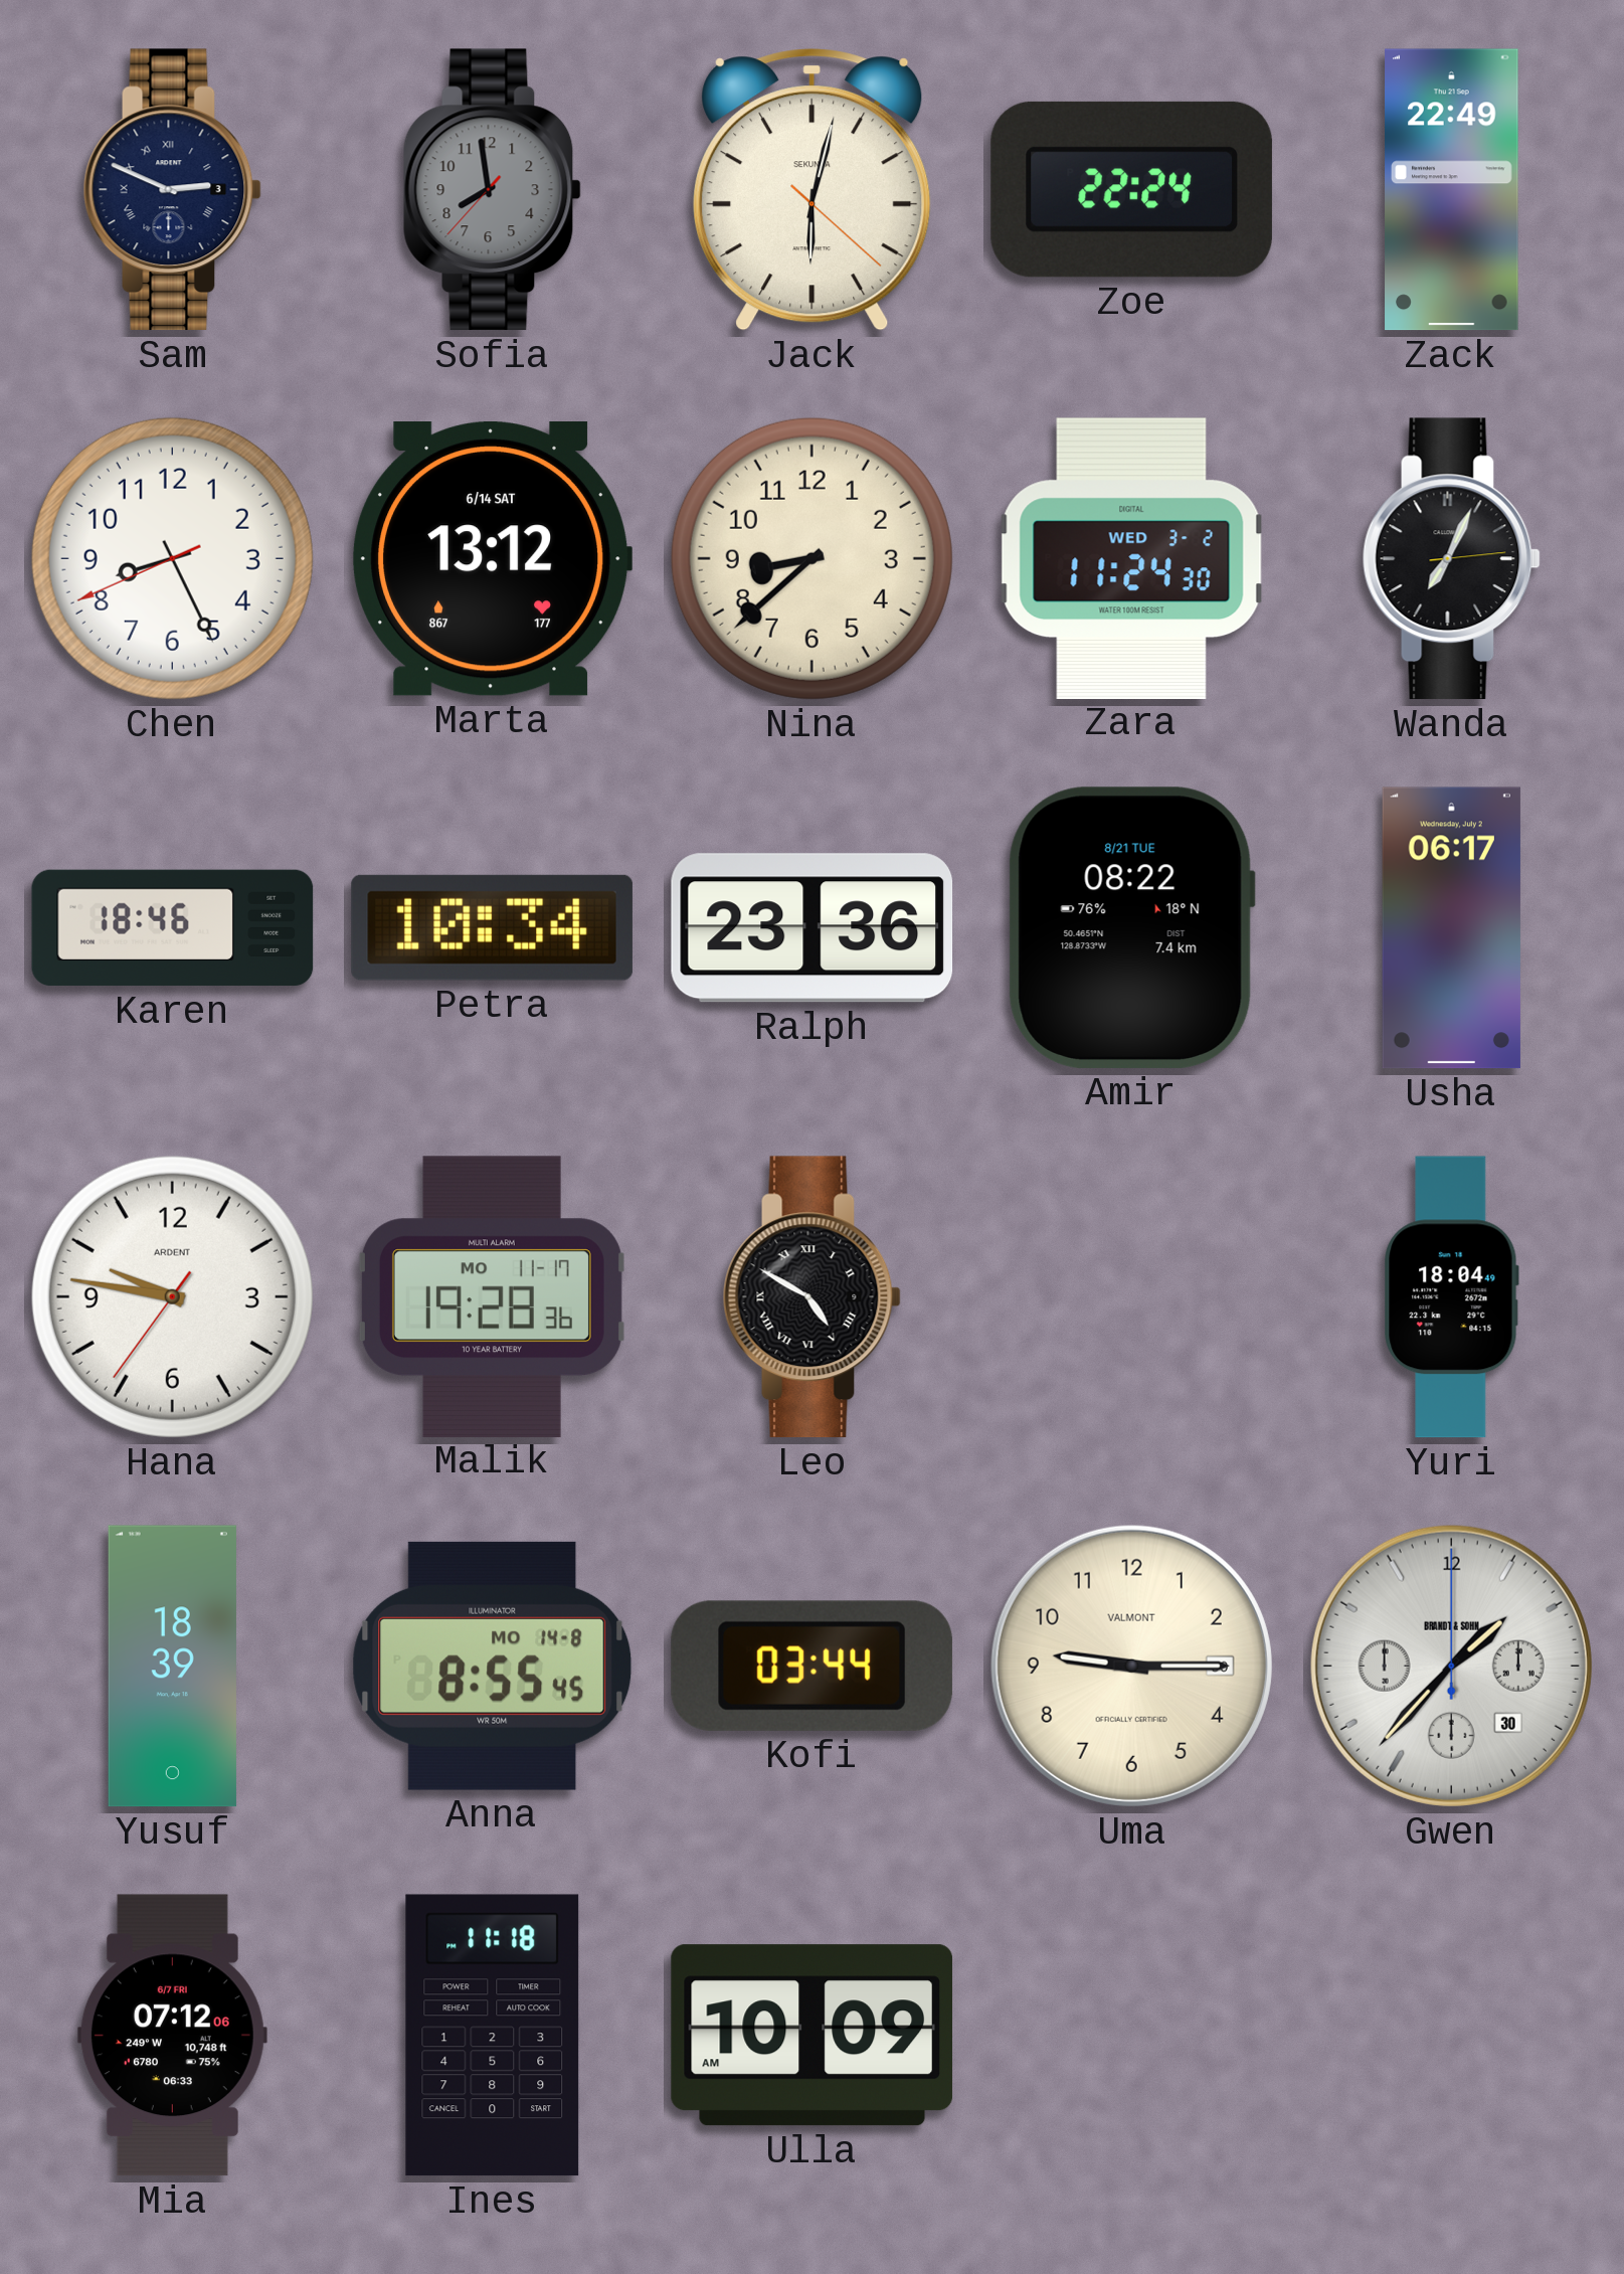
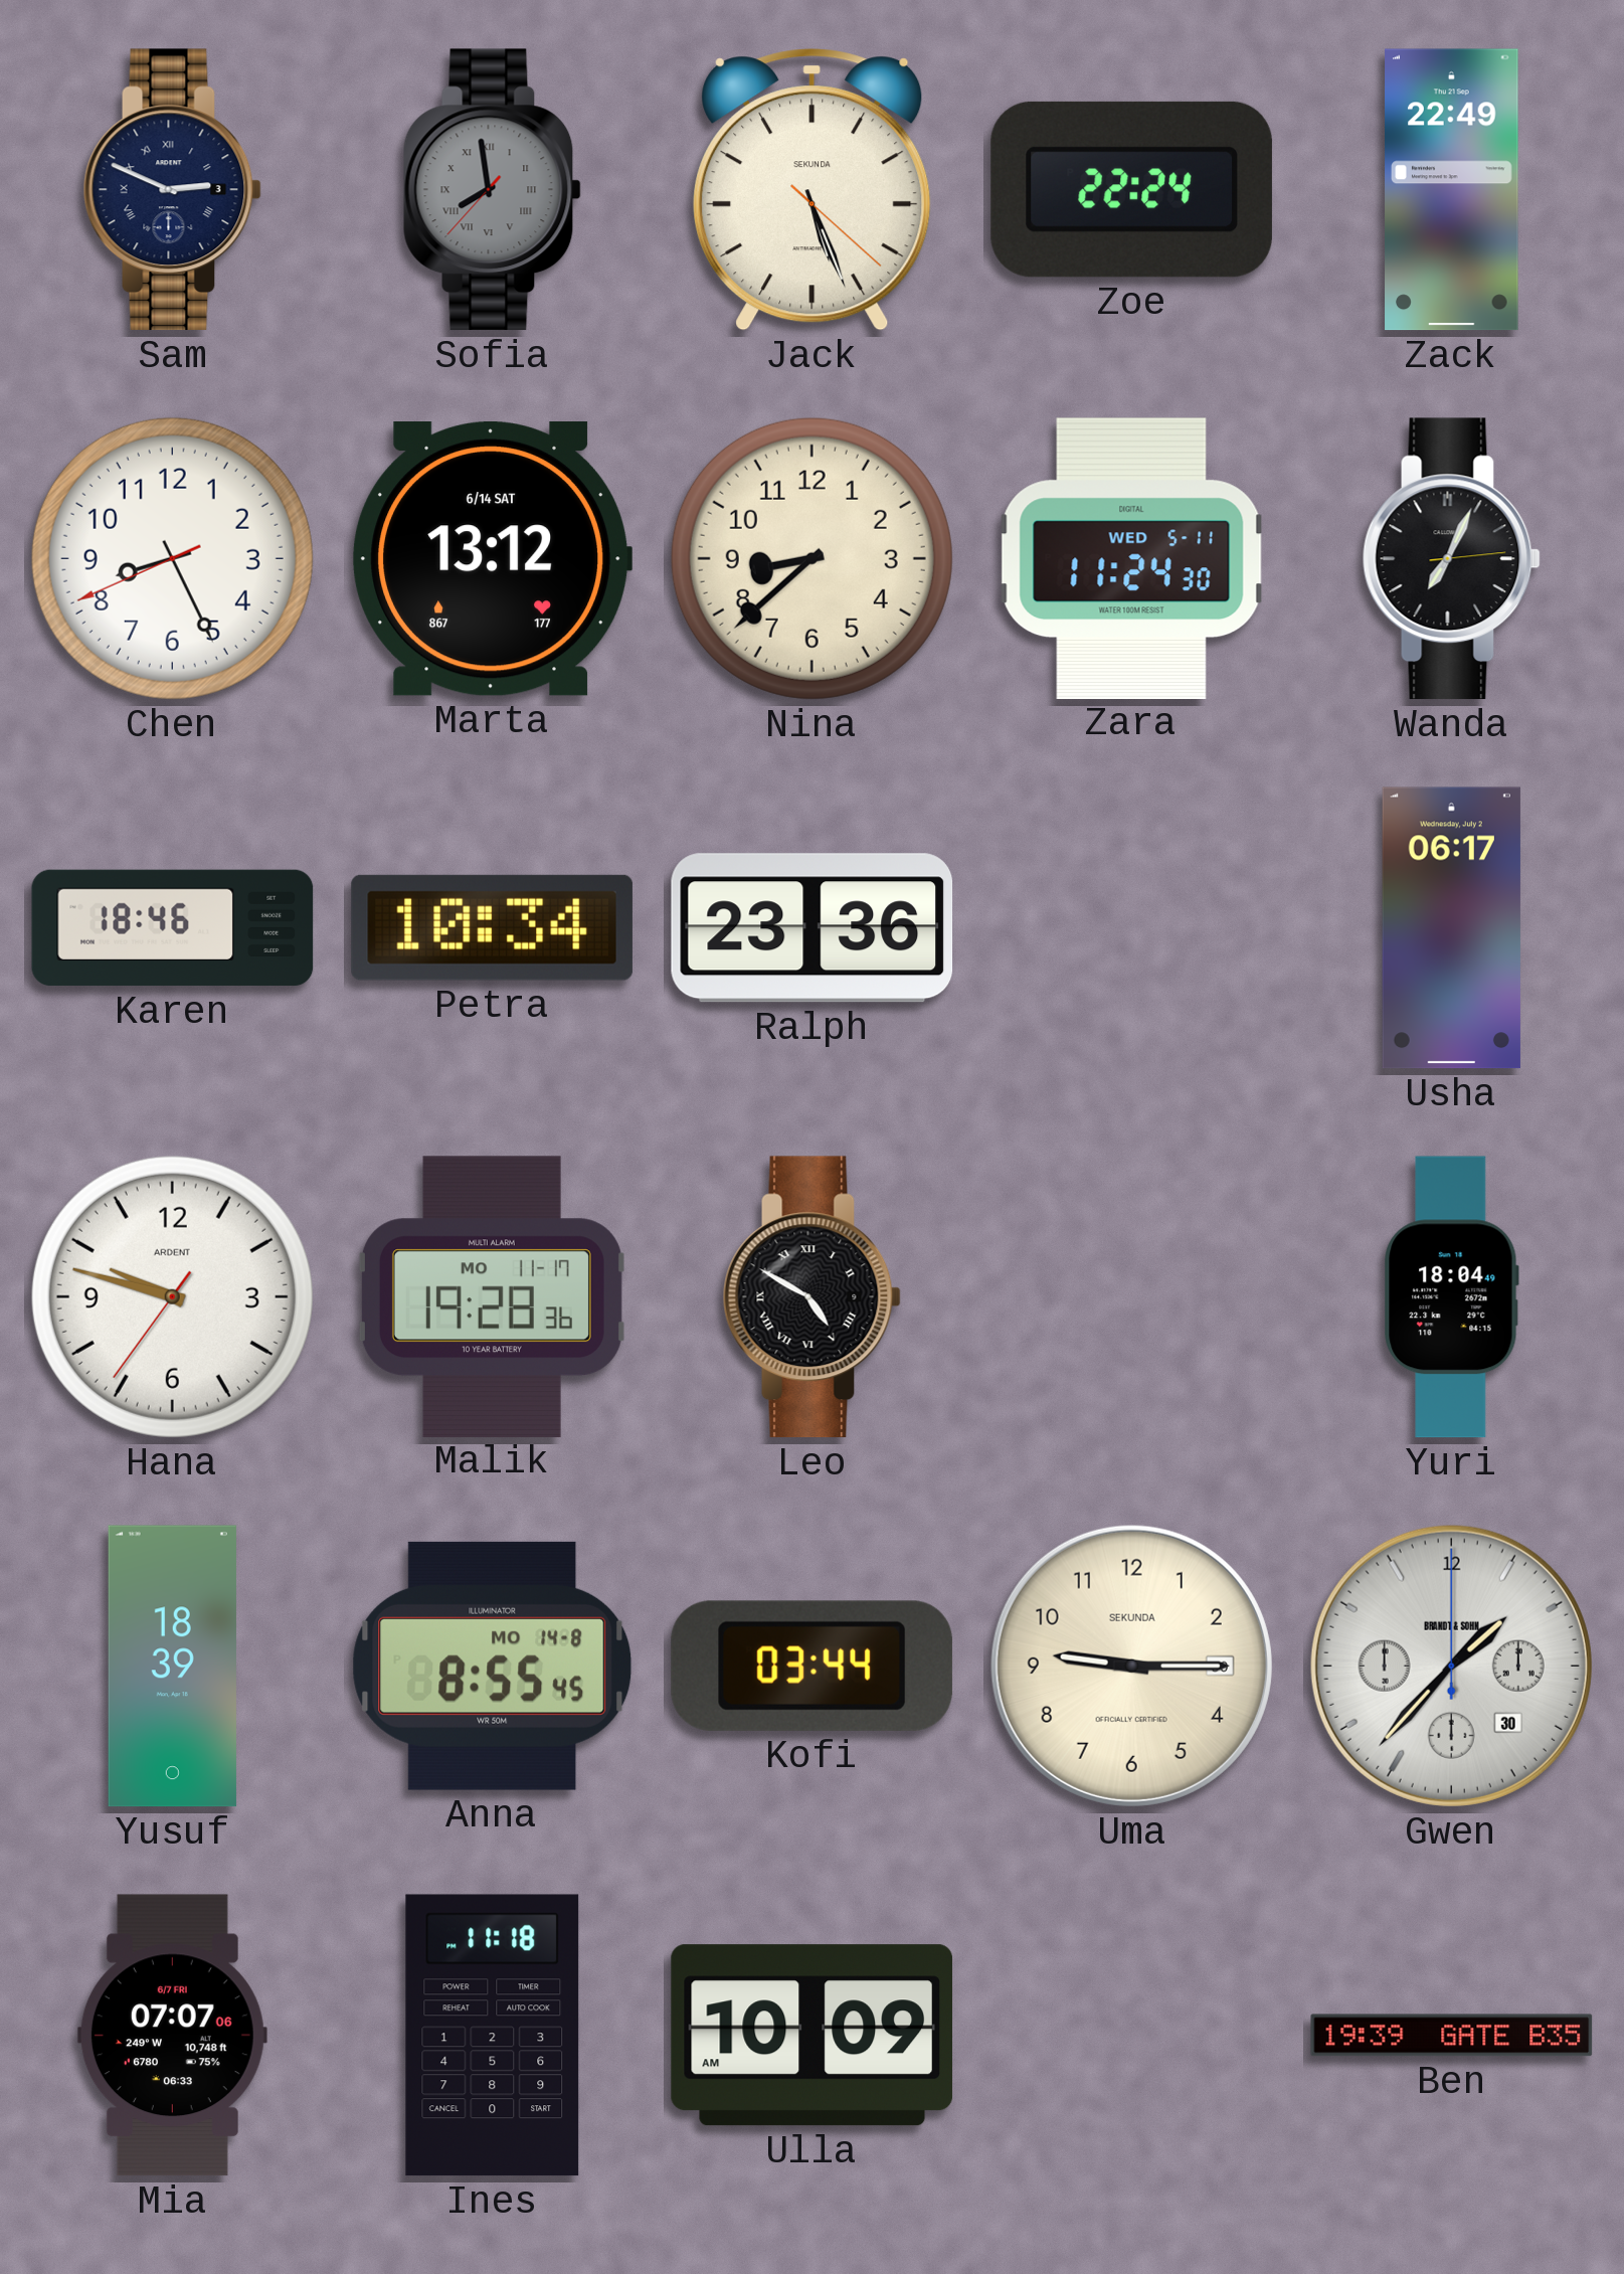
Sofia numerals: Arabic -> Roman (492, 190)
Jack: 6:02 -> 5:26 (813, 190)
Zara date: WED 3-2 -> WED 5-11 (1131, 558)
Amir: 08:22 -> none (1131, 927)
Hana: 9:46 -> 9:47 (172, 1296)
Uma brand: VALMONT -> SEKUNDA (1131, 1666)
Mia: 07:12 -> 07:07 (172, 2036)
Ben: none -> 19:39 (1452, 2036)
